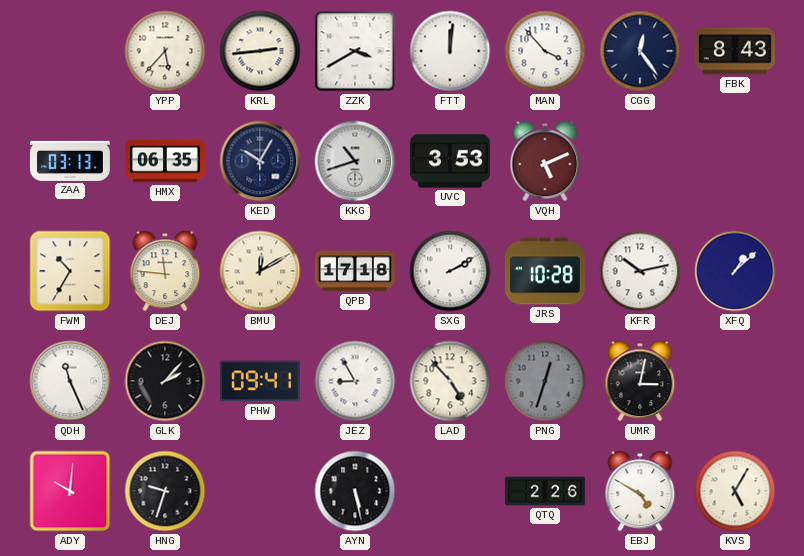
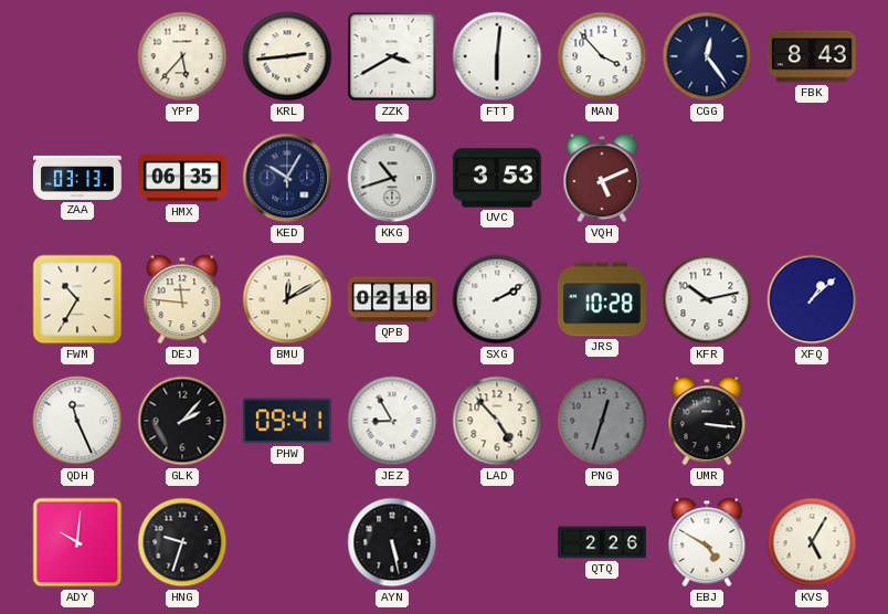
FTT: 12:01 -> 6:01 (497, 56)
QPB: 17:18 -> 02:18 (392, 299)
UMR: 3:02 -> 3:16 (707, 421)
